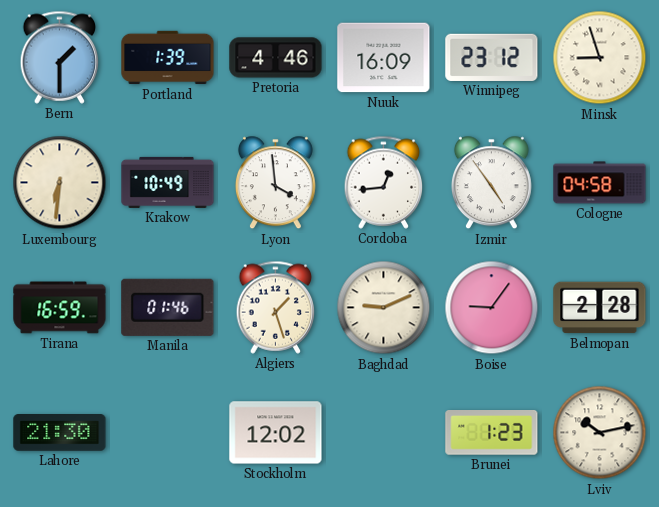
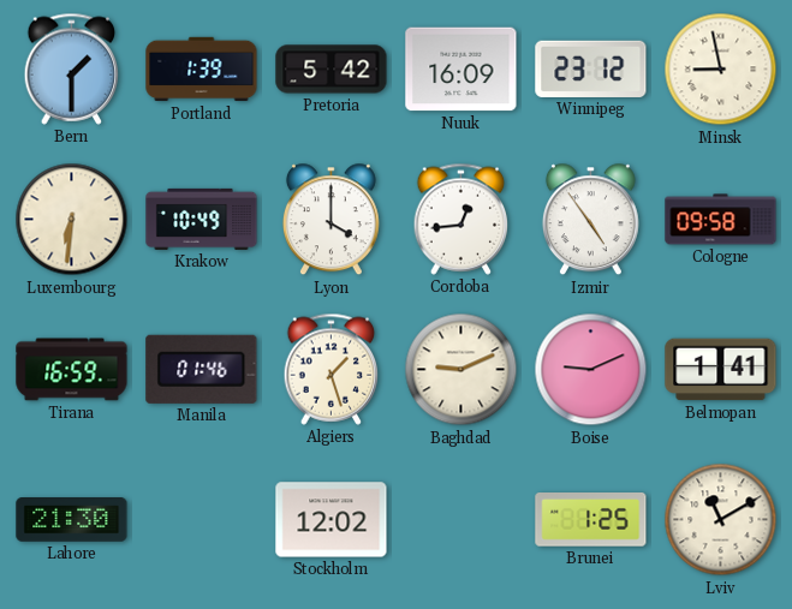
Pretoria: 4:46 -> 5:42 (332, 70)
Minsk: 8:57 -> 8:58 (721, 70)
Lyon: 3:59 -> 4:00 (331, 220)
Cologne: 04:58 -> 09:58 (721, 220)
Boise: 9:06 -> 9:11 (591, 370)
Belmopan: 2:28 -> 1:41 (721, 370)
Brunei: 1:23 -> 1:25 (591, 520)
Lviv: 10:13 -> 11:10 (721, 520)
